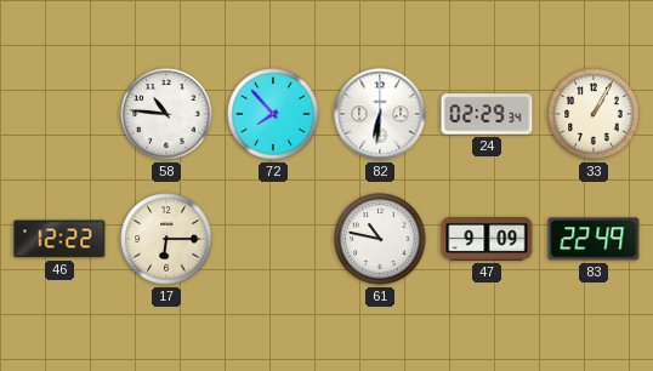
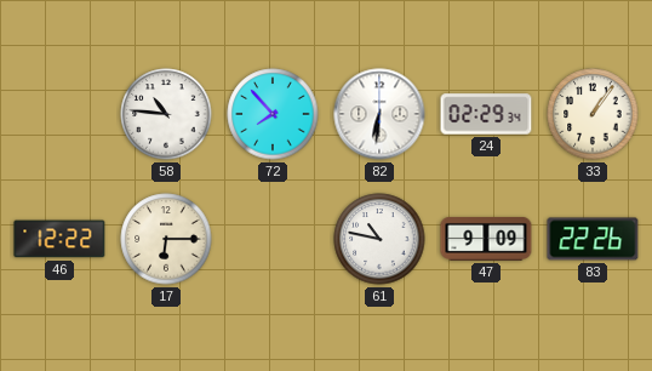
33: 1:05 -> 1:06 (593, 114)
83: 22:49 -> 22:26 (593, 239)
